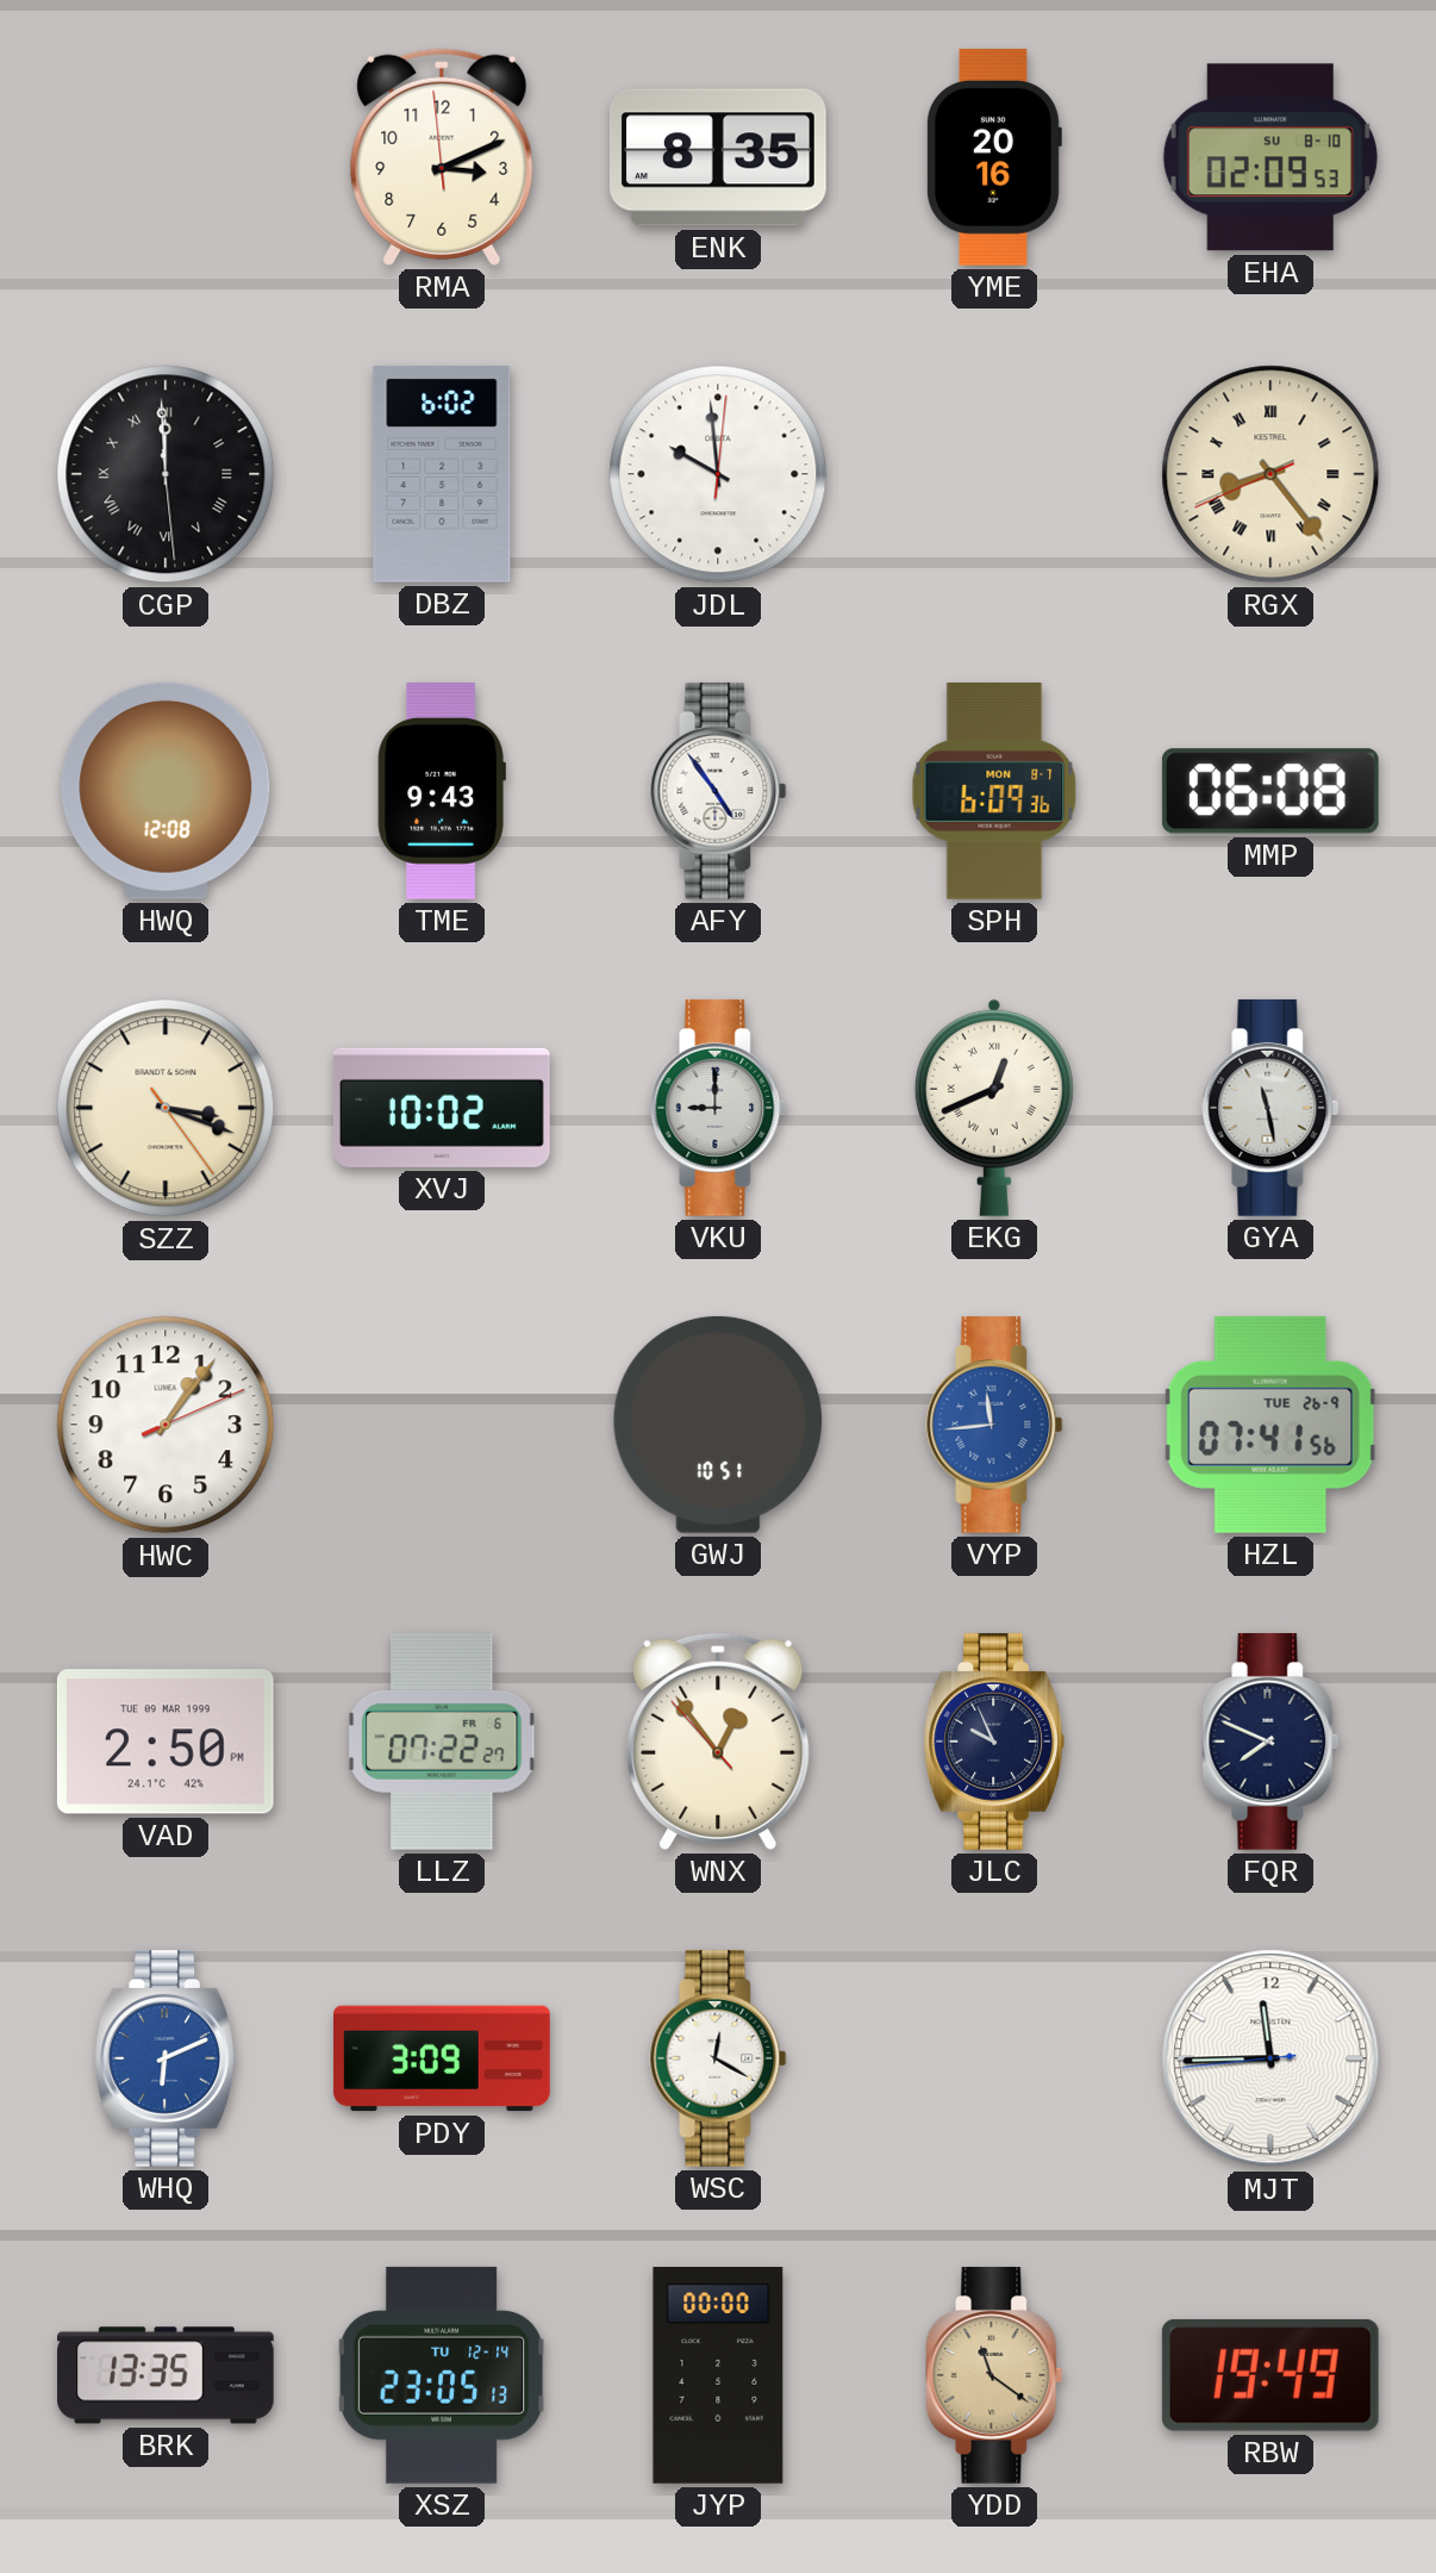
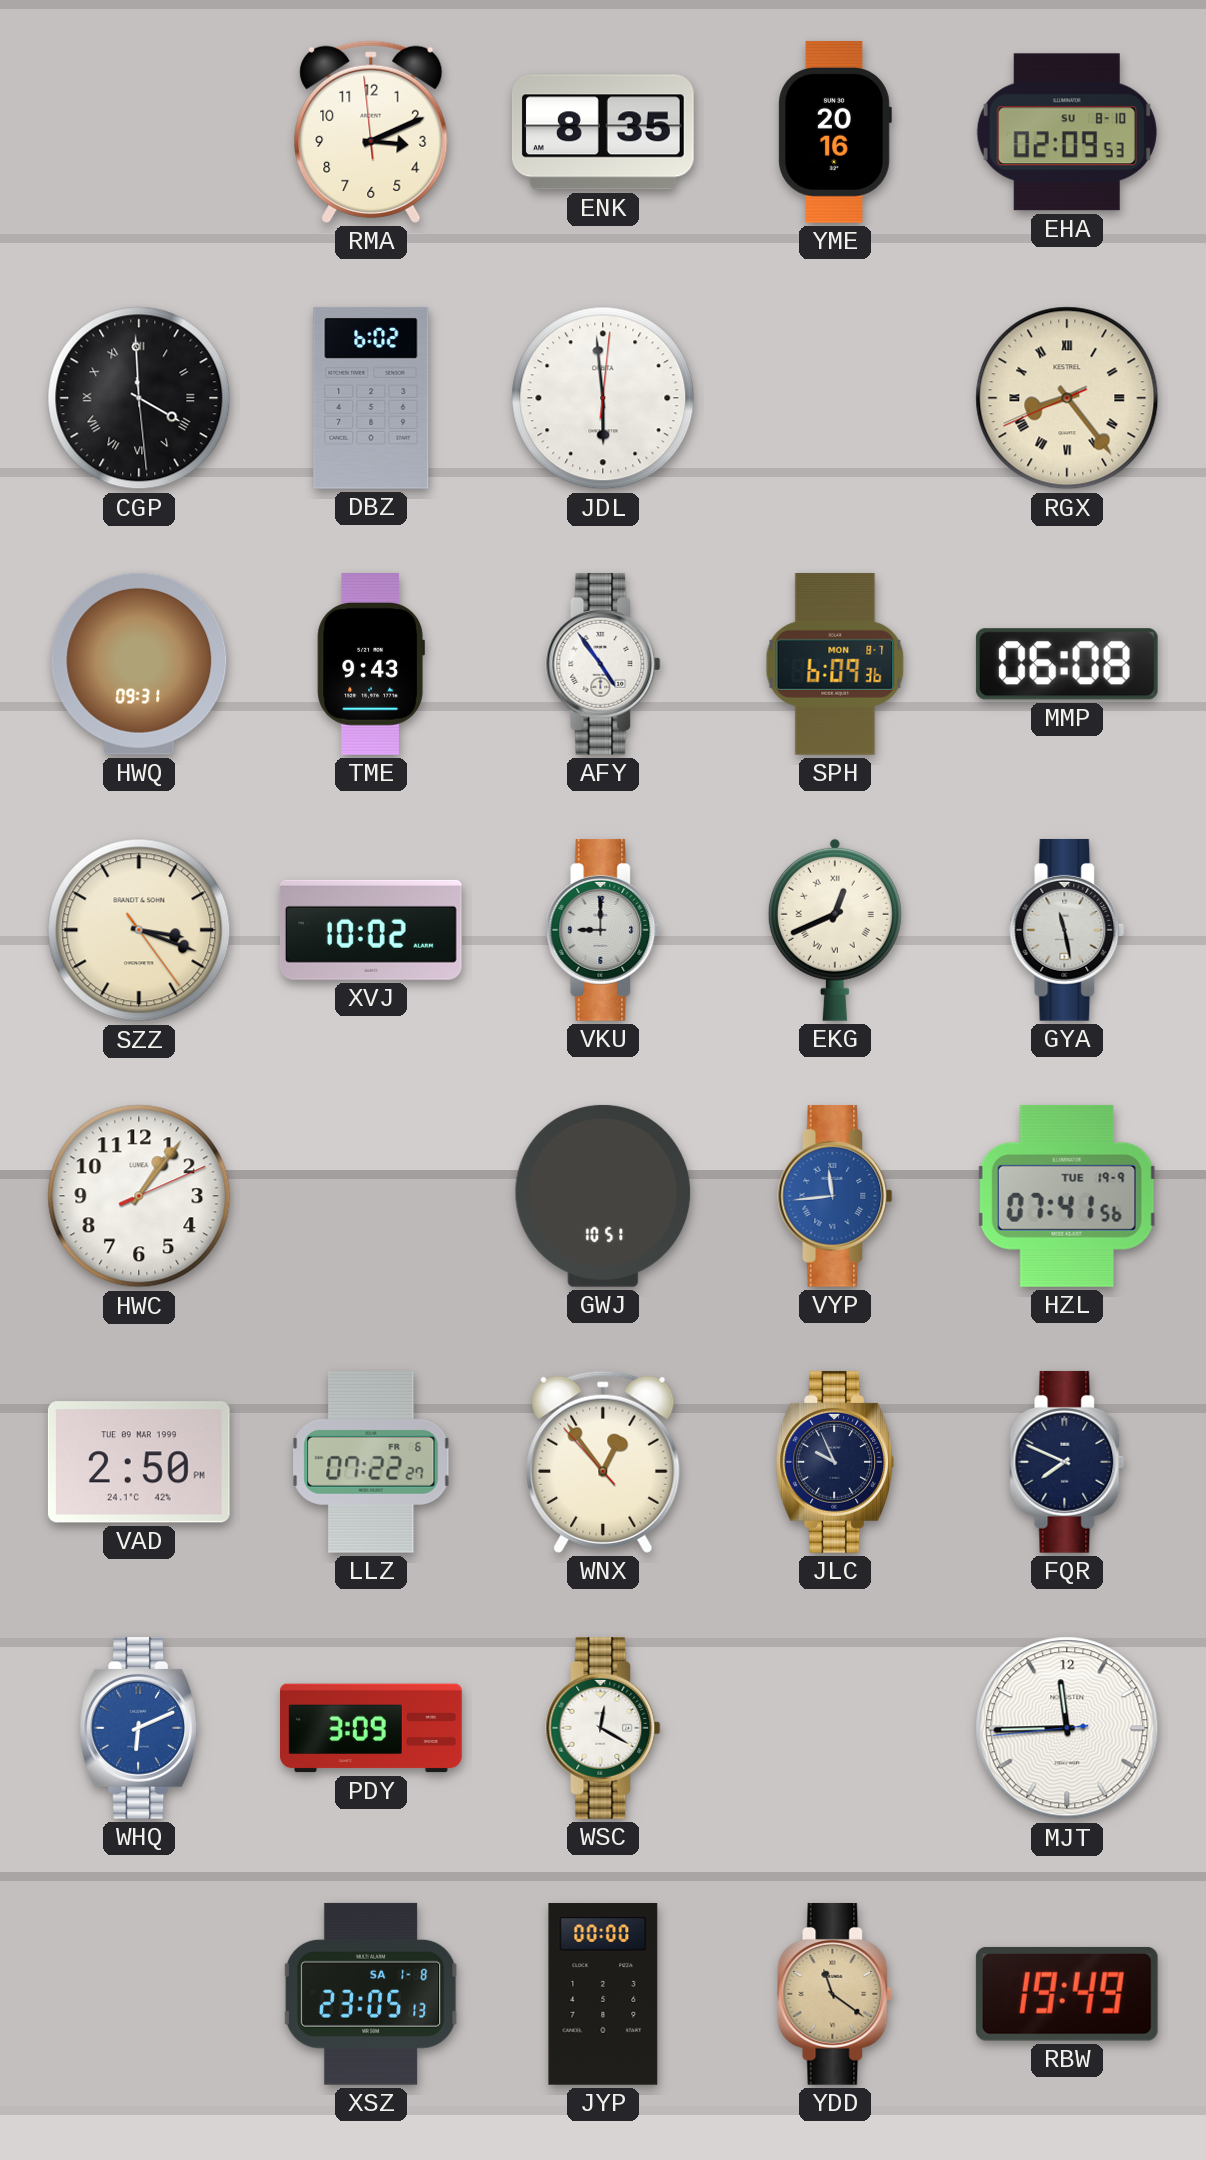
CGP: 11:59 -> 3:59 (139, 398)
JDL: 9:59 -> 5:59 (603, 398)
HWQ: 12:08 -> 09:31 (139, 664)
HZL date: TUE 26-9 -> TUE 19-9 (1067, 1196)
BRK: 13:35 -> none (167, 2375)
XSZ date: TU 12-14 -> SA 1-8 (371, 1994)
